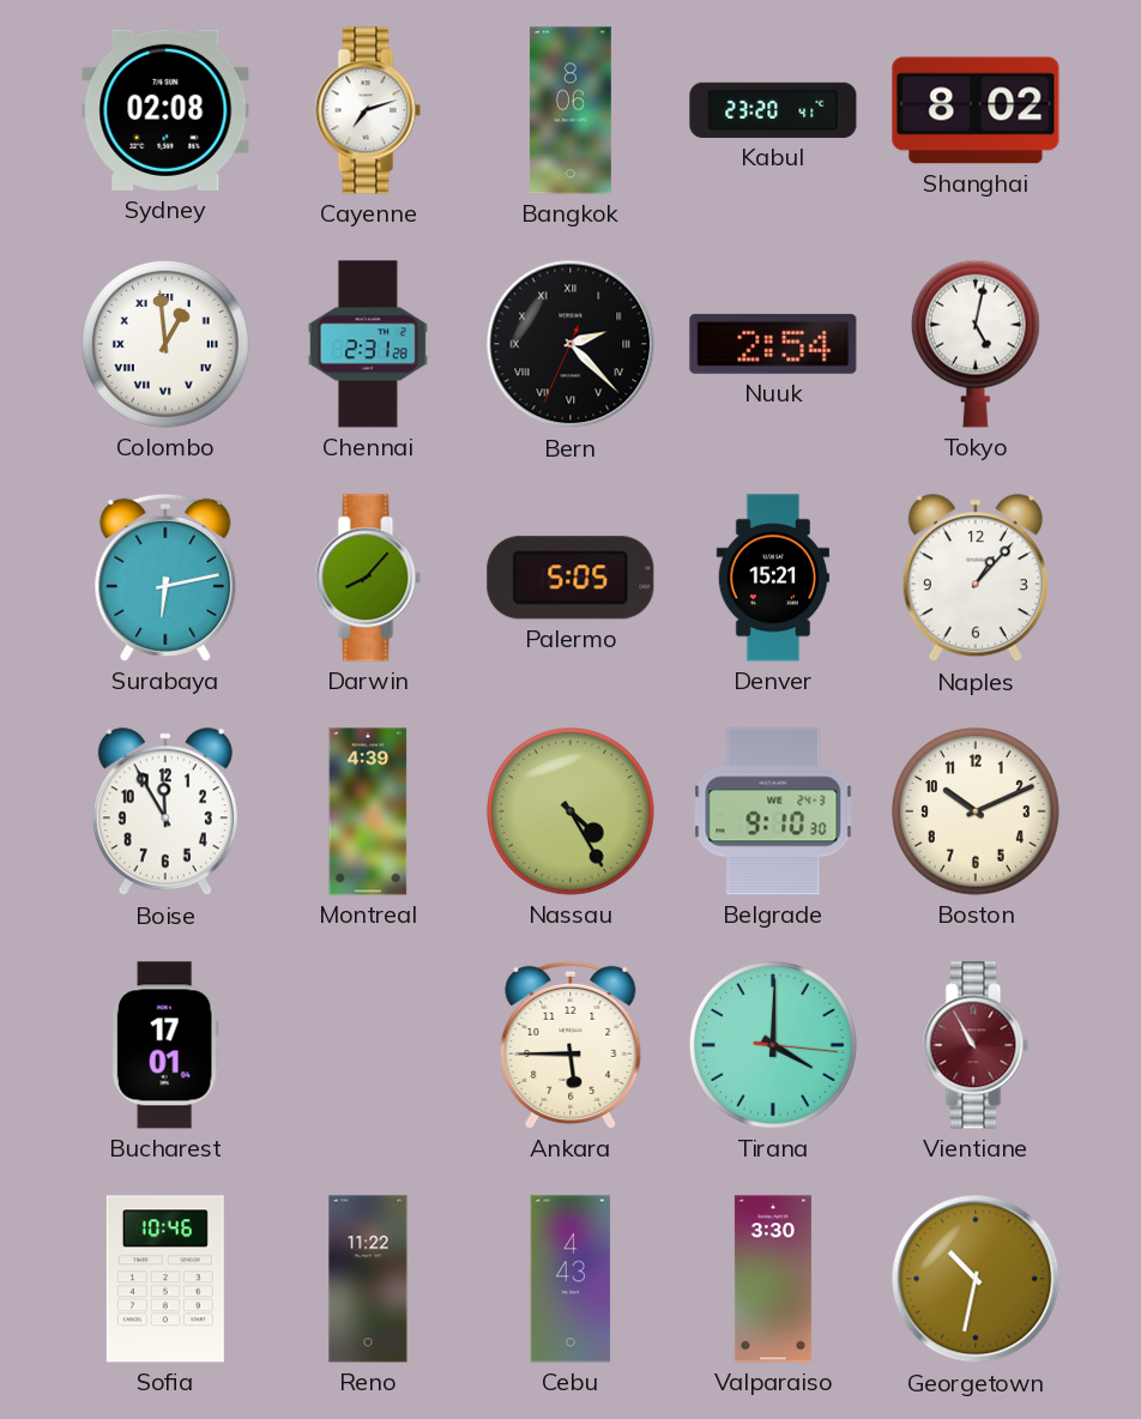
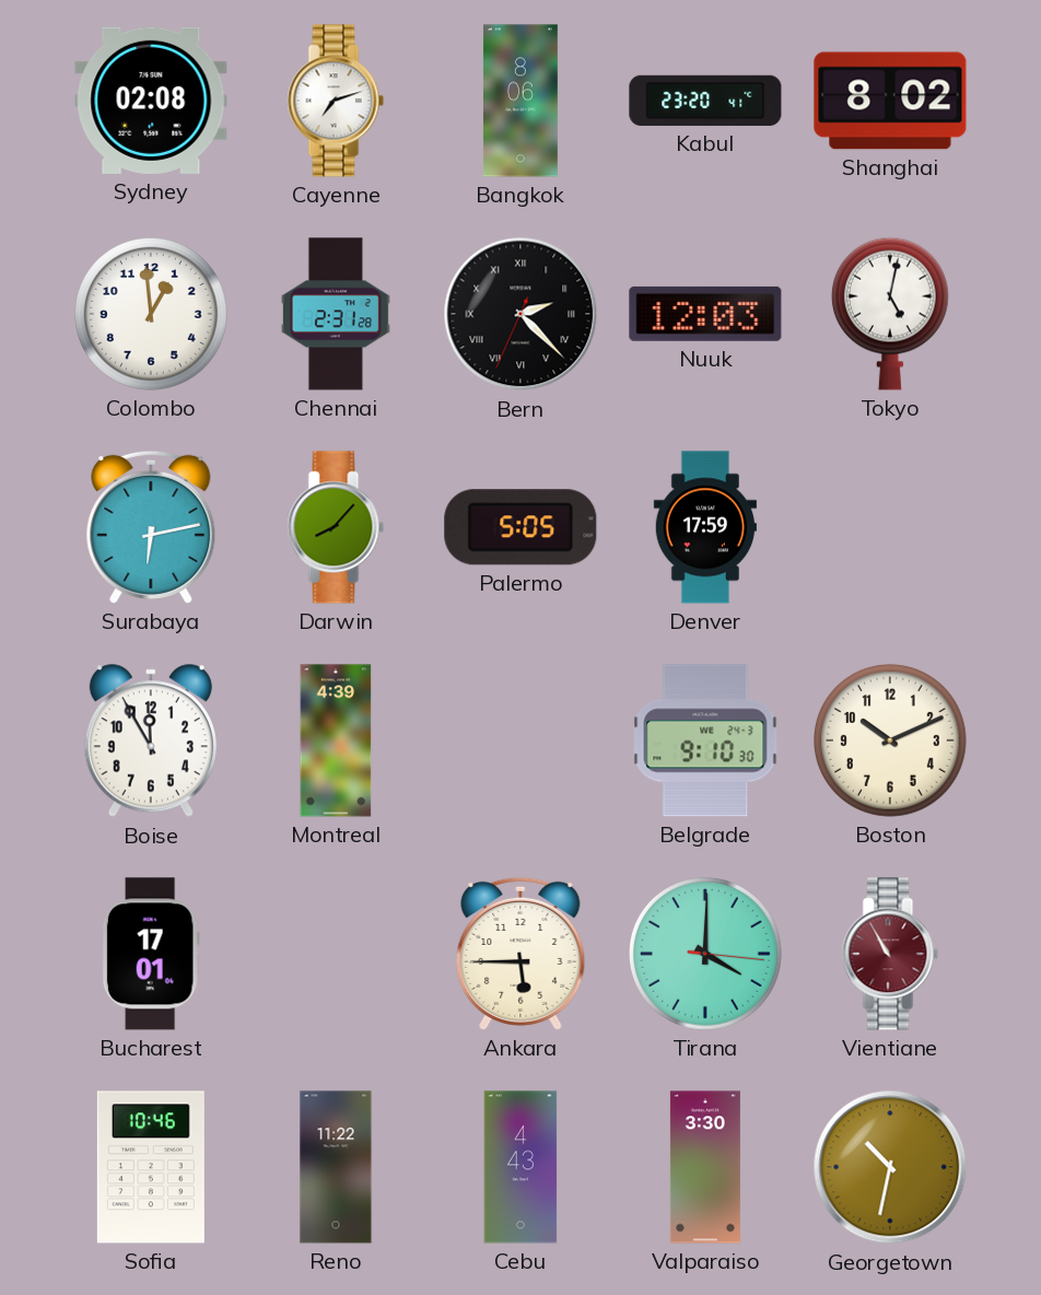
Colombo numerals: Roman -> Arabic (152, 315)
Nuuk: 2:54 -> 12:03 (705, 314)
Denver: 15:21 -> 17:59 (705, 527)
Naples: 1:07 -> none (976, 579)
Nassau: 4:25 -> none (572, 813)
